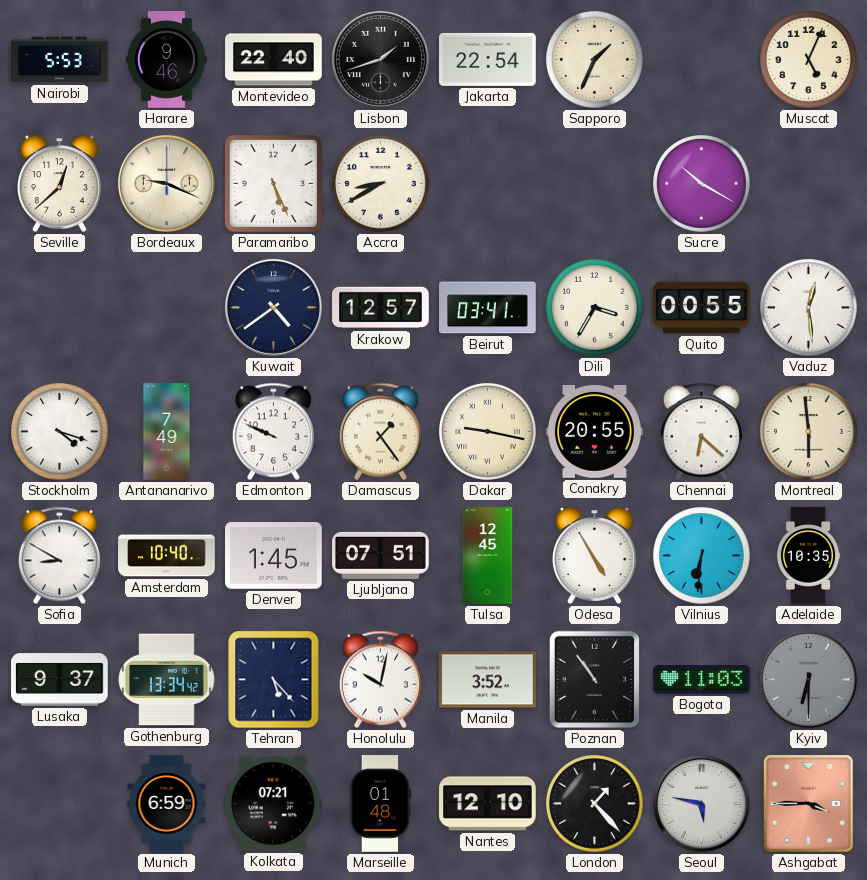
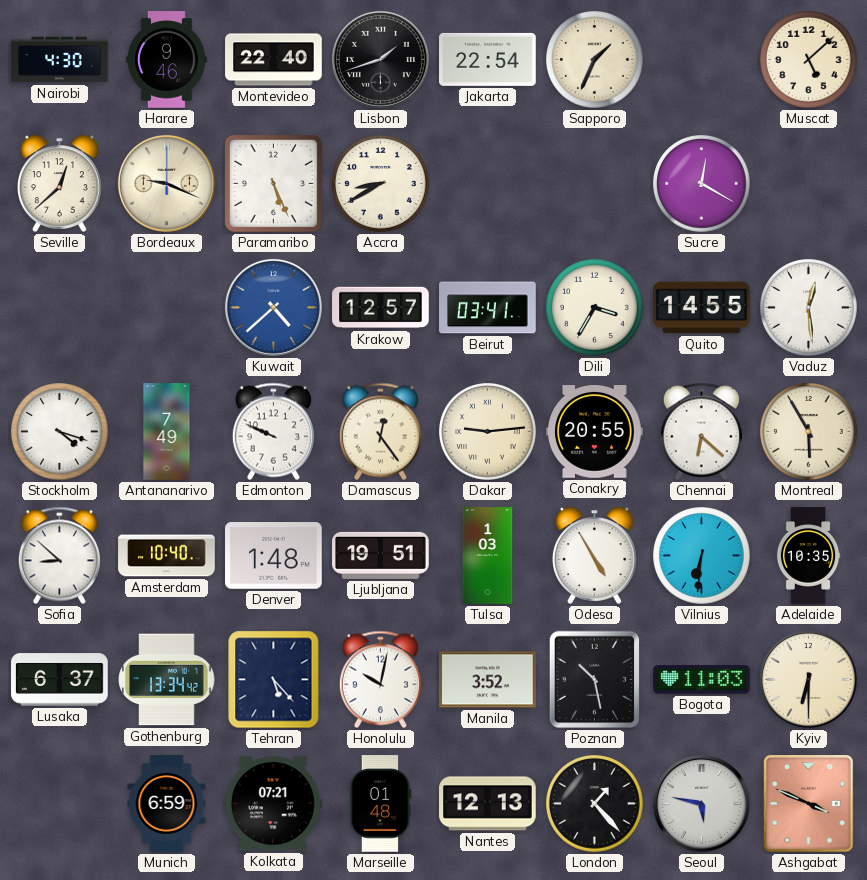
Nairobi: 5:53 -> 4:30 (60, 60)
Muscat: 5:04 -> 5:08 (809, 60)
Sucre: 10:20 -> 12:20 (702, 184)
Kuwait: 4:39 -> 4:38 (273, 307)
Kuwait dial: navy -> blue (273, 307)
Quito: 00:55 -> 14:55 (702, 308)
Damascus: 1:24 -> 12:24 (380, 432)
Dakar: 9:17 -> 9:14 (488, 432)
Montreal: 5:59 -> 5:55 (809, 432)
Sofia: 8:50 -> 8:52 (59, 556)
Denver: 1:45 -> 1:48 (274, 556)
Ljubljana: 07:51 -> 19:51 (381, 555)
Tulsa: 12:45 -> 1:03 (488, 556)
Lusaka: 9:37 -> 6:37 (60, 680)
Poznan: 10:54 -> 10:28 (595, 680)
Kyiv dial: grey -> cream (808, 679)
Nantes: 12:10 -> 12:13 (488, 804)
Ashgabat: 3:45 -> 3:49 (809, 804)
